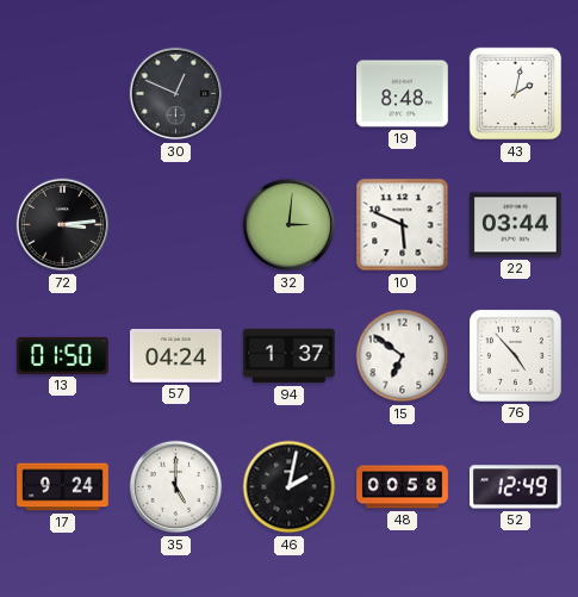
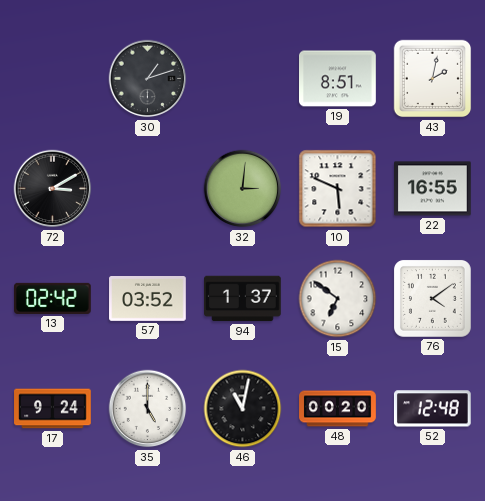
30: 12:49 -> 1:12 (148, 79)
19: 8:48 -> 8:51 (338, 79)
72: 3:14 -> 3:10 (53, 189)
22: 03:44 -> 16:55 (433, 189)
13: 01:50 -> 02:42 (53, 298)
57: 04:24 -> 03:52 (148, 299)
76: 4:53 -> 4:09 (432, 298)
46: 2:02 -> 11:02 (243, 409)
48: 00:58 -> 00:20 (338, 409)
52: 12:49 -> 12:48 (432, 409)
